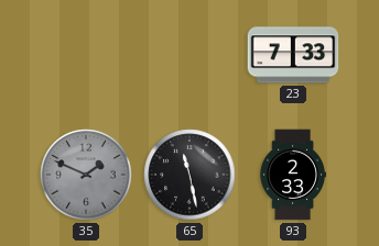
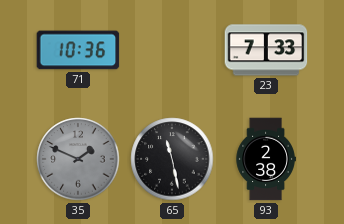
71: none -> 10:36 (78, 50)
93: 2:33 -> 2:38 (266, 159)
